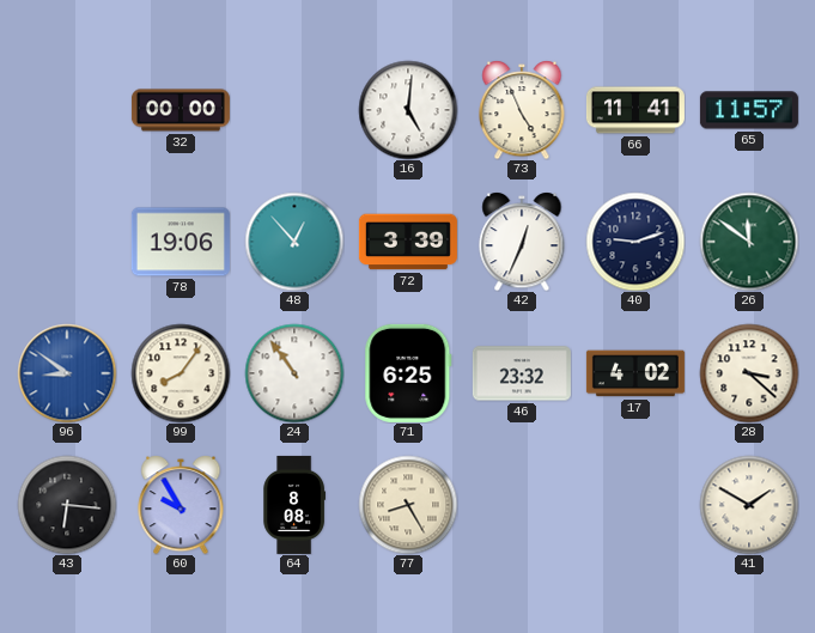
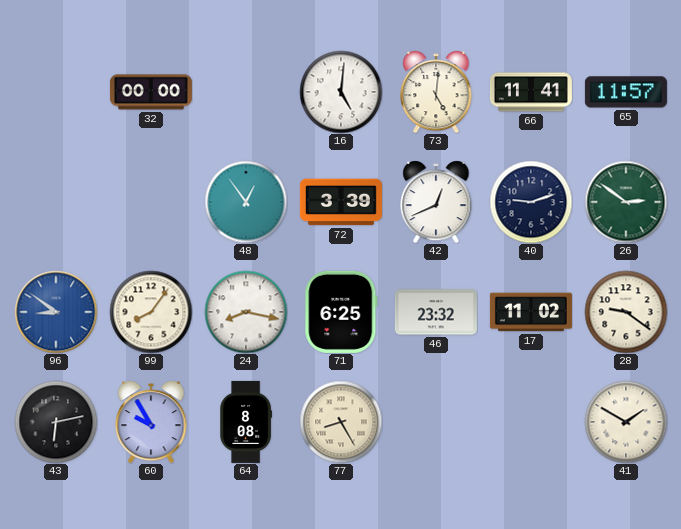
73: 4:56 -> 5:01 (436, 92)
78: 19:06 -> none (181, 242)
48: 12:53 -> 12:54 (246, 202)
42: 12:34 -> 12:41 (436, 202)
26: 11:51 -> 2:51 (626, 202)
24: 10:54 -> 8:17 (246, 312)
17: 4:02 -> 11:02 (531, 312)
28: 3:22 -> 9:21 (626, 312)
43: 6:16 -> 6:13 (56, 422)
